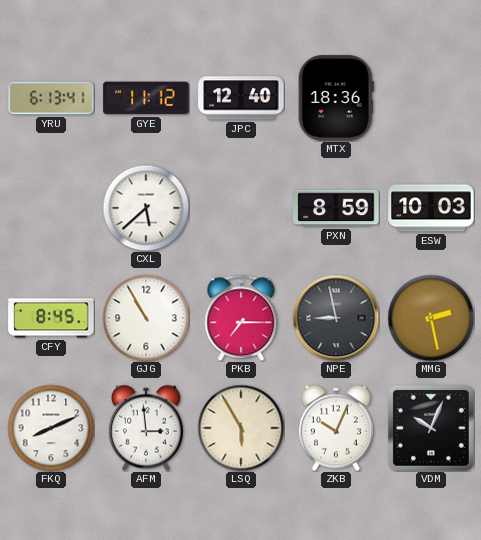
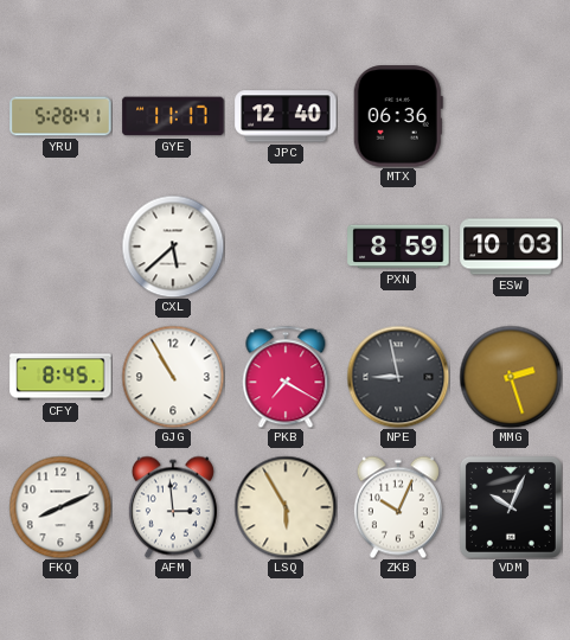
YRU: 6:13 -> 5:28 (60, 116)
GYE: 11:12 -> 11:17 (173, 116)
MTX: 18:36 -> 06:36 (398, 116)
PKB: 7:15 -> 7:20 (286, 377)
MMG: 2:28 -> 2:27 (511, 377)
